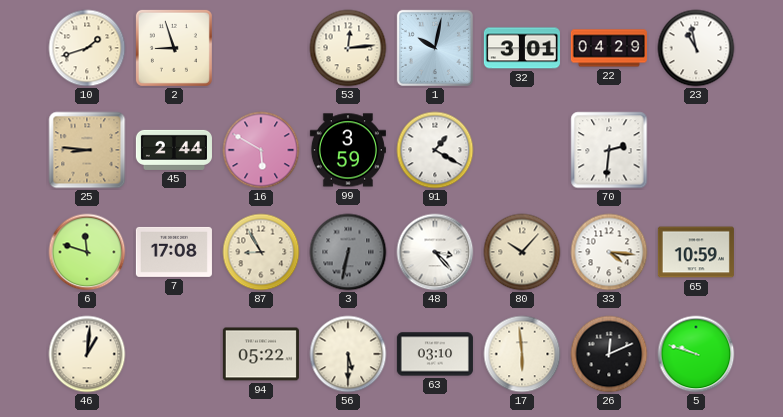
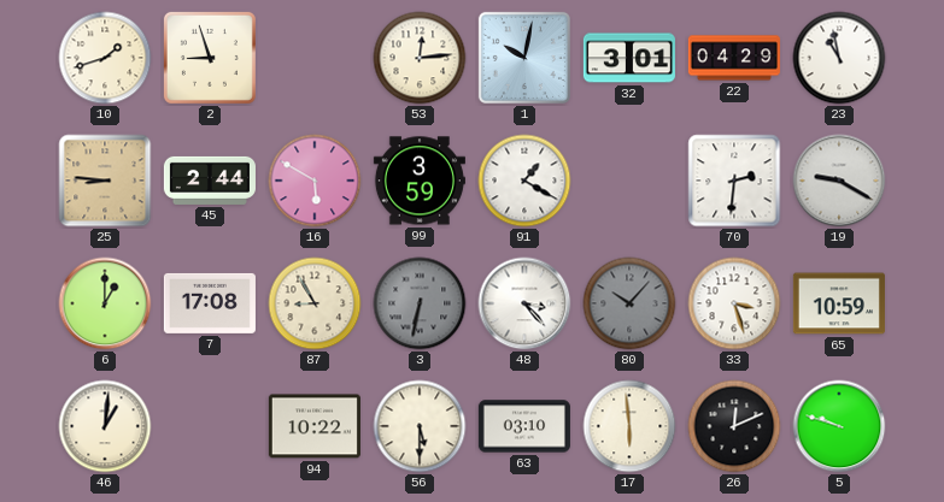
19: none -> 9:20 (839, 181)
6: 11:48 -> 1:00 (105, 303)
80 dial: cream -> grey (629, 303)
33: 4:16 -> 3:27 (734, 303)
94: 05:22 -> 10:22 (315, 426)
